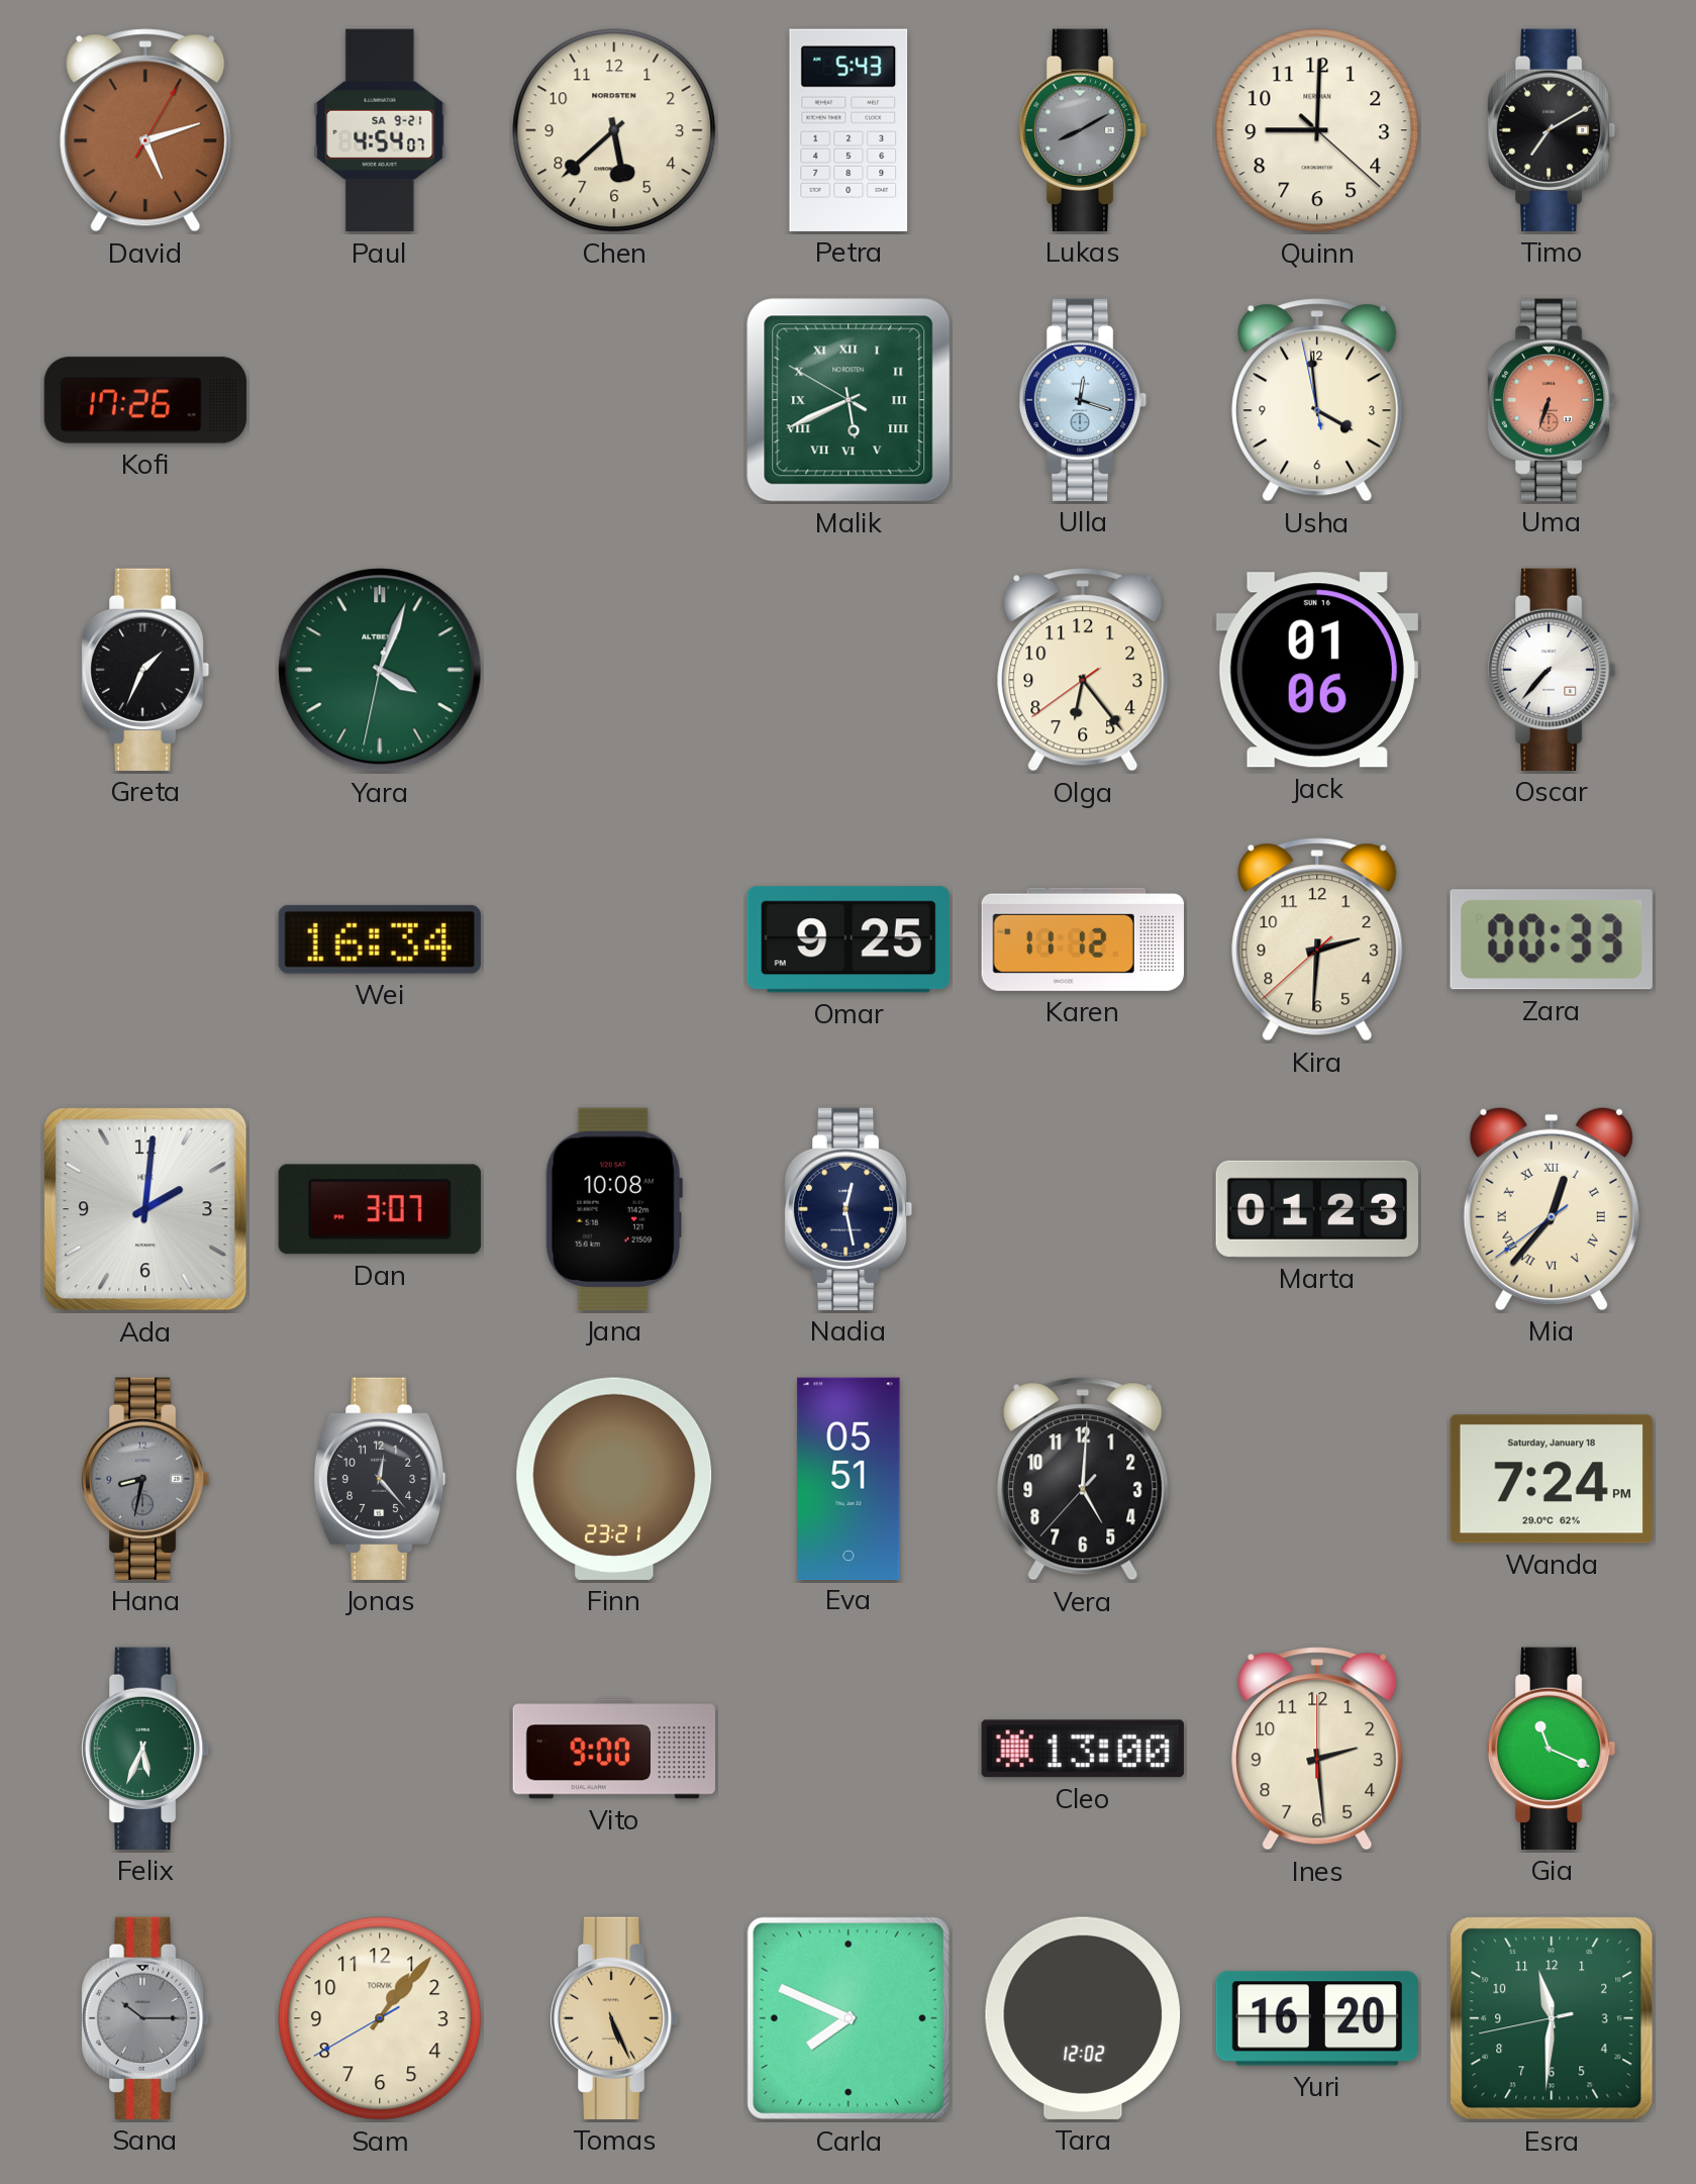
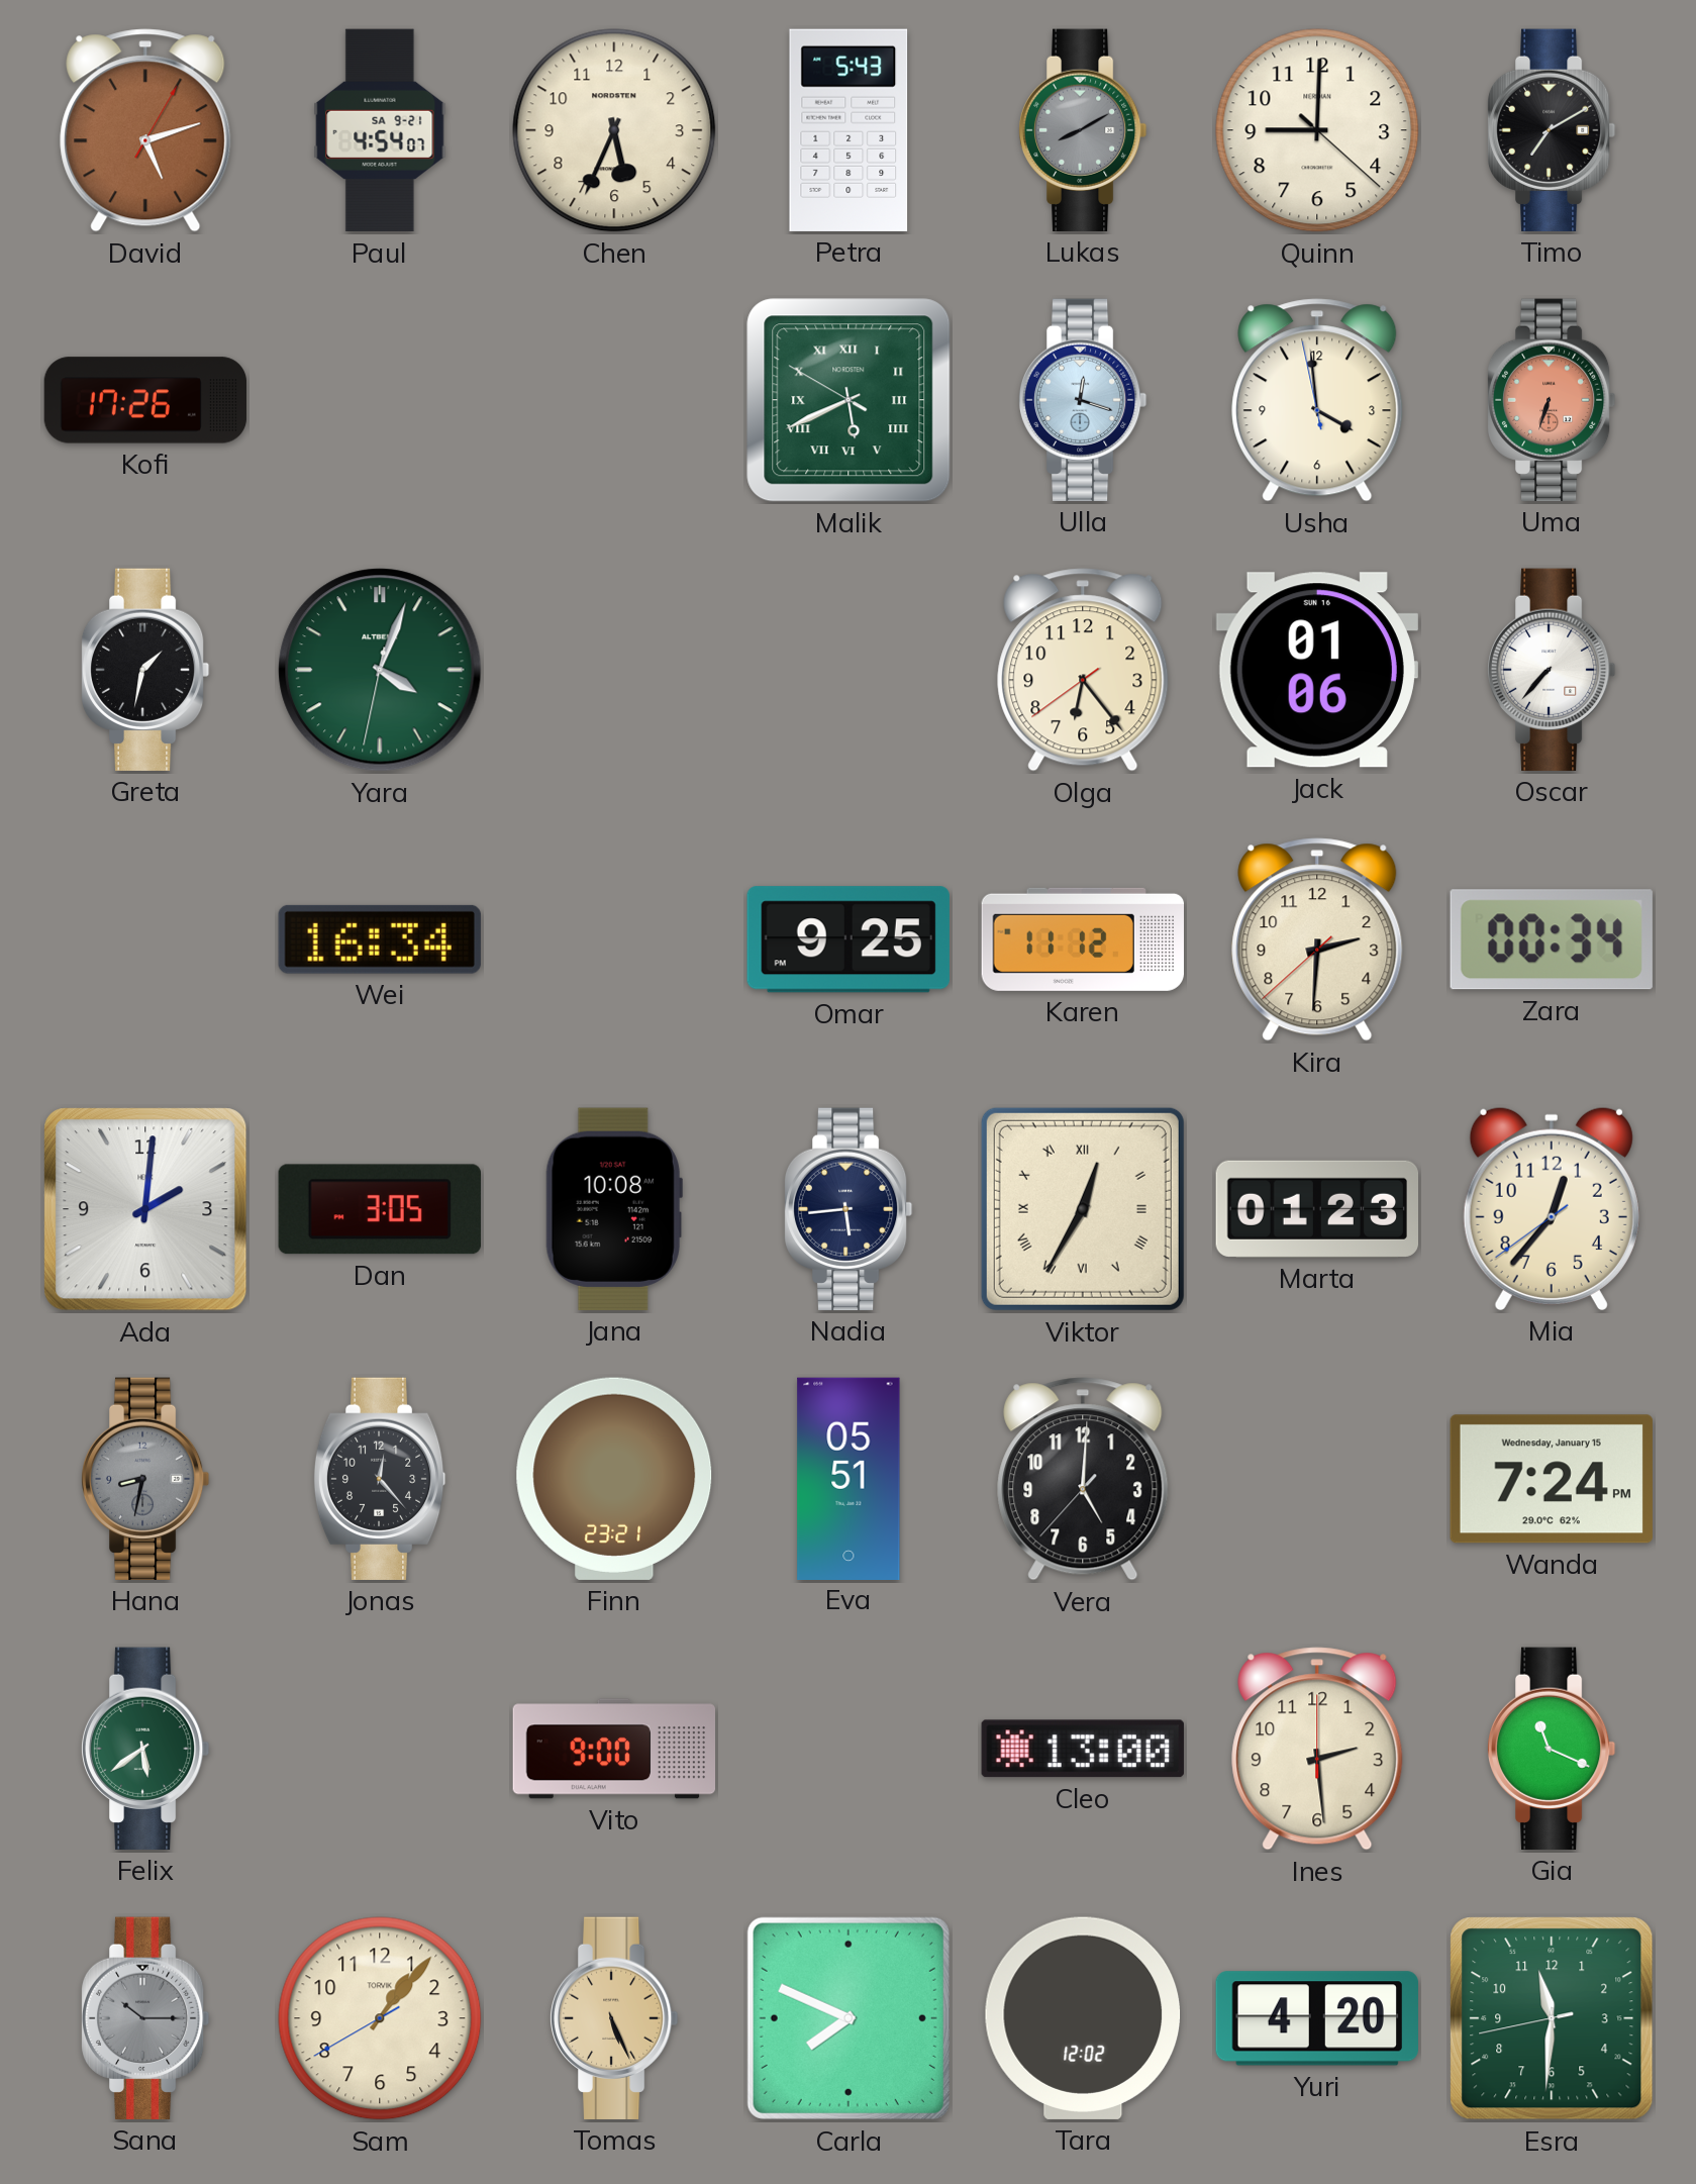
Chen: 5:38 -> 5:34 (614, 130)
Greta: 1:34 -> 1:32 (145, 670)
Zara: 00:33 -> 00:34 (1552, 939)
Dan: 3:07 -> 3:05 (380, 1209)
Nadia: 12:28 -> 5:44 (849, 1209)
Viktor: none -> 12:35 (1083, 1209)
Mia numerals: Roman -> Arabic (1552, 1208)
Wanda date: Saturday, January 18 -> Wednesday, January 15 (1552, 1479)
Felix: 5:34 -> 5:39 (145, 1749)
Yuri: 16:20 -> 4:20 (1316, 2018)
